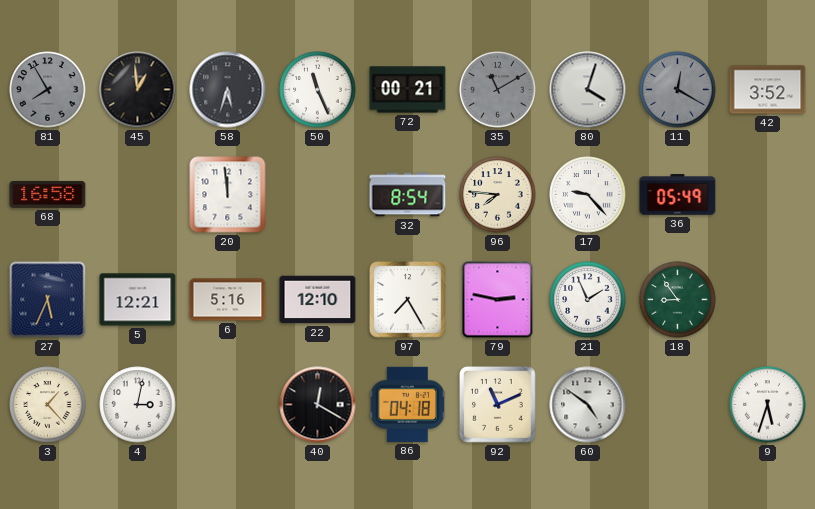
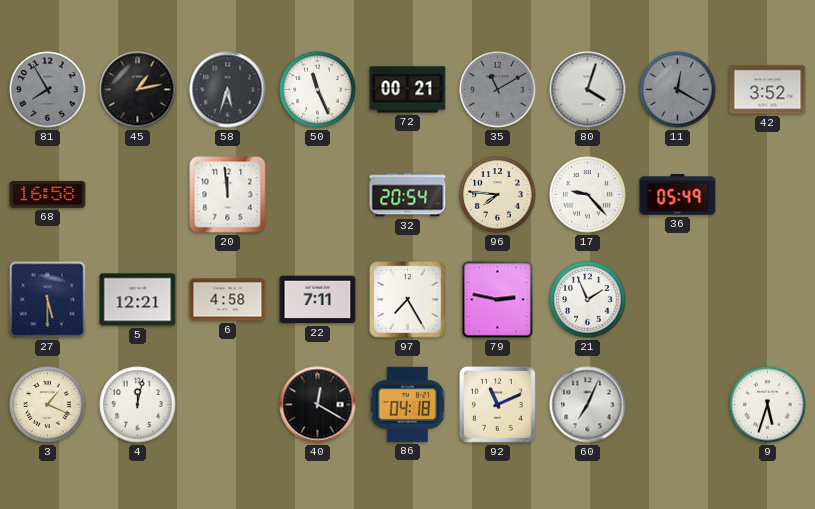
45: 12:59 -> 1:13 (138, 90)
32: 8:54 -> 20:54 (408, 195)
27: 5:34 -> 5:30 (48, 300)
6: 5:16 -> 4:58 (228, 300)
22: 12:10 -> 7:11 (318, 300)
18: 8:54 -> none (678, 300)
3: 1:23 -> 1:19 (48, 405)
4: 3:02 -> 12:02 (138, 405)
60: 4:51 -> 7:04 (588, 405)
